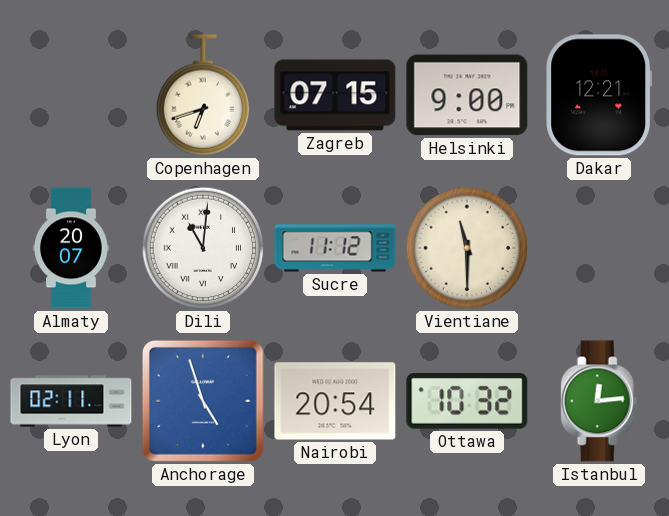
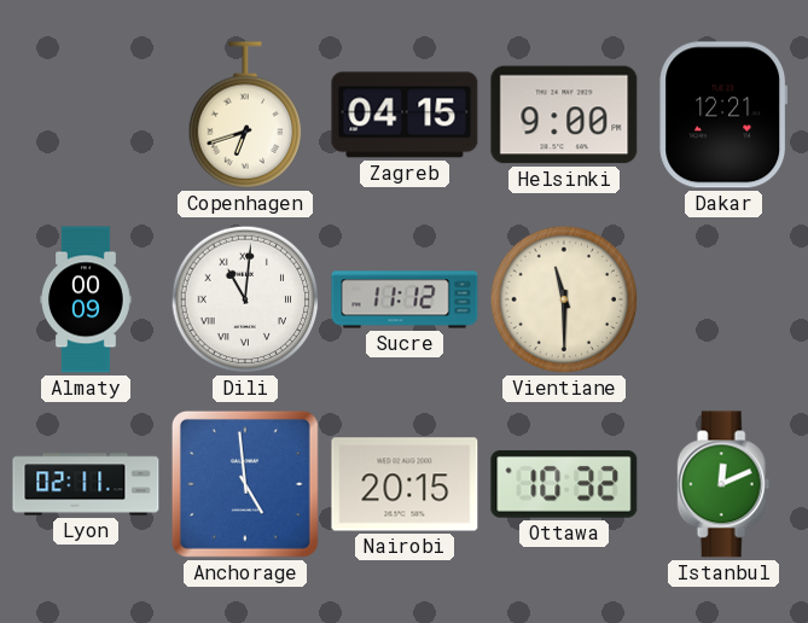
Zagreb: 07:15 -> 04:15 (405, 115)
Almaty: 20:07 -> 00:09 (86, 299)
Anchorage: 4:57 -> 4:59 (245, 484)
Nairobi: 20:54 -> 20:15 (405, 484)
Istanbul: 12:14 -> 12:11 (723, 484)
